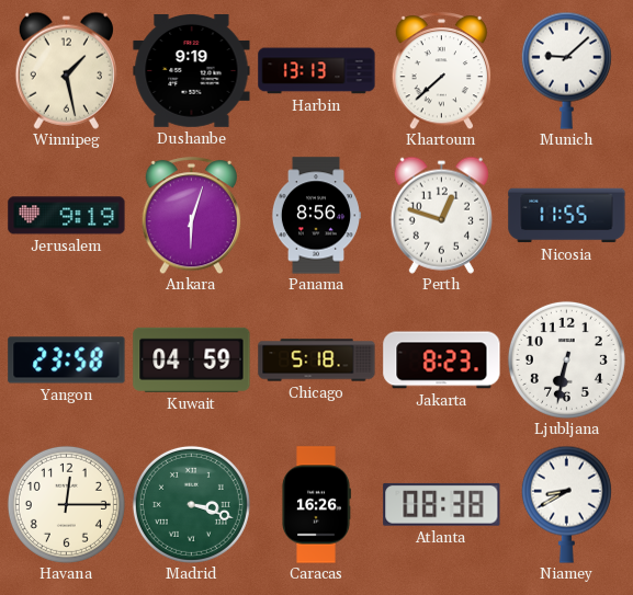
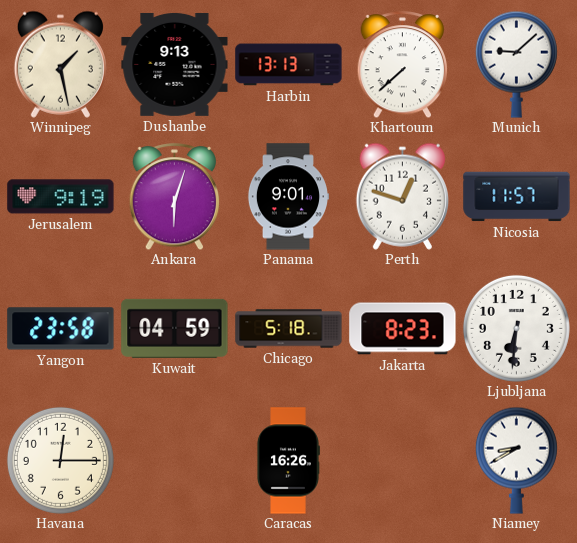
Dushanbe: 9:19 -> 9:13 (175, 64)
Panama: 8:56 -> 9:01 (288, 197)
Nicosia: 11:55 -> 11:57 (517, 197)
Ljubljana: 6:32 -> 6:31 (516, 328)
Madrid: 3:18 -> none (191, 504)
Atlanta: 08:38 -> none (442, 504)
